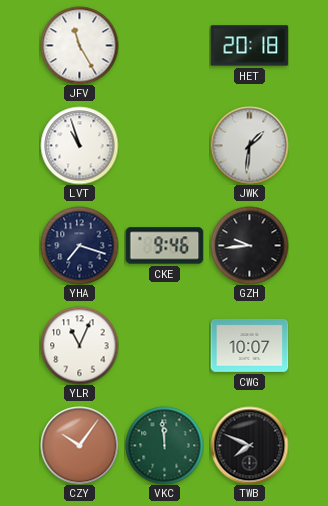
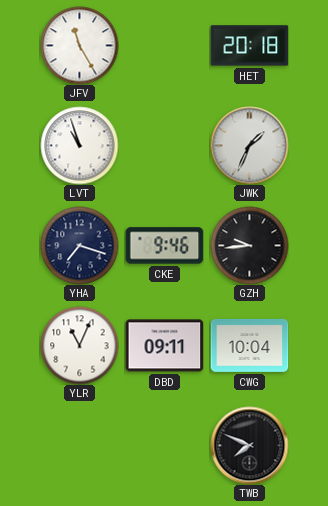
JWK: 1:31 -> 1:34 (249, 145)
DBD: none -> 09:11 (164, 346)
CWG: 10:07 -> 10:04 (249, 345)
CZY: 10:06 -> none (79, 445)
VKC: 11:59 -> none (164, 445)
